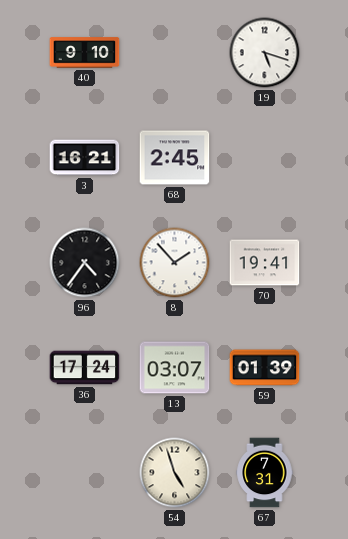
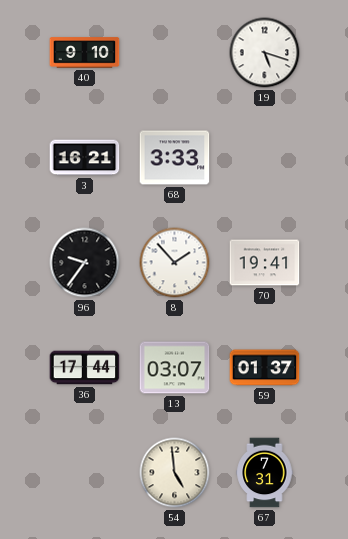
68: 2:45 -> 3:33 (175, 158)
96: 4:36 -> 9:36 (85, 263)
36: 17:24 -> 17:44 (85, 368)
59: 01:39 -> 01:37 (265, 368)
54: 4:57 -> 4:59 (175, 473)
